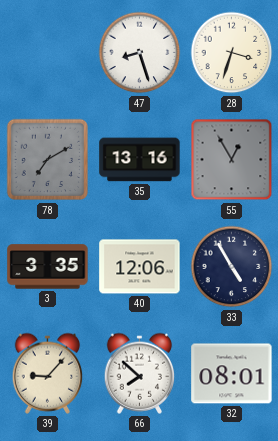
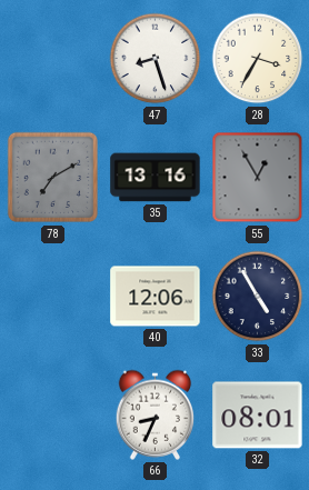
28: 3:33 -> 3:35 (258, 59)
3: 3:35 -> none (48, 267)
39: 9:07 -> none (48, 373)
66: 7:52 -> 8:34 (156, 414)
